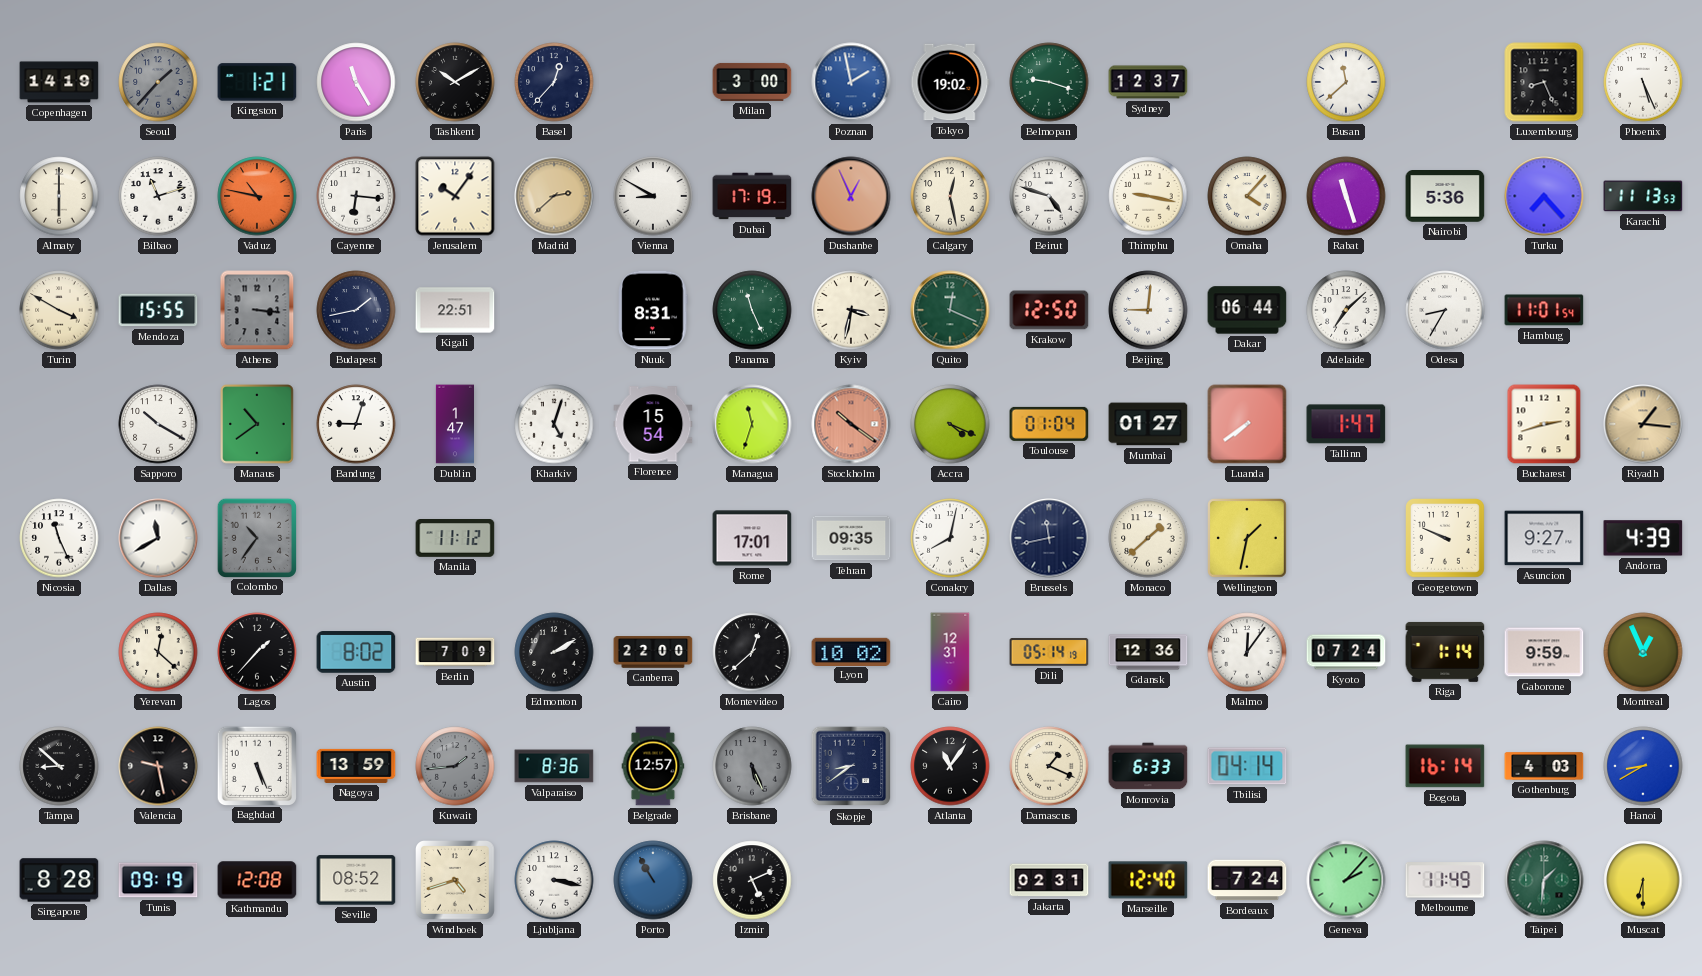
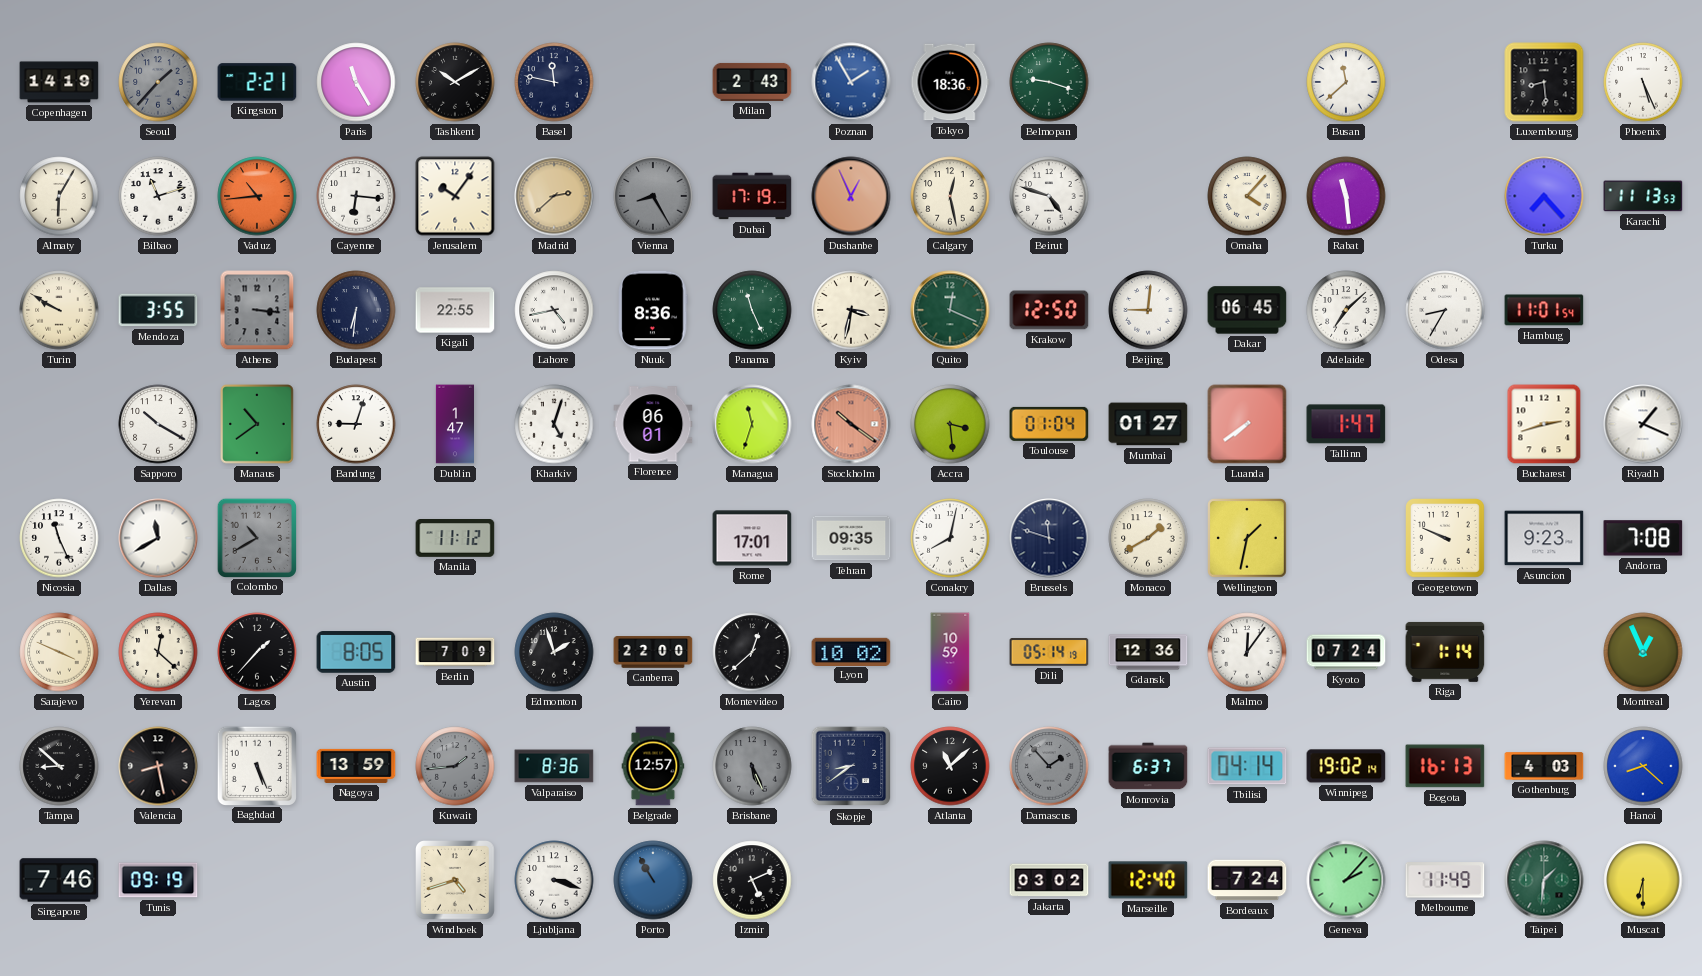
Kingston: 1:21 -> 2:21 (257, 82)
Basel: 12:37 -> 11:47 (554, 82)
Milan: 3:00 -> 2:43 (752, 82)
Poznan: 1:58 -> 1:55 (851, 82)
Tokyo: 19:02 -> 18:36 (950, 82)
Sydney: 12:37 -> none (1148, 82)
Luxembourg: 8:26 -> 8:29 (1544, 82)
Almaty: 6:00 -> 6:05 (59, 196)
Vaduz: 10:47 -> 10:44 (257, 196)
Vienna: 8:50 -> 8:25 (653, 196)
Vienna dial: white -> grey (653, 196)
Thimphu: 9:17 -> none (1148, 196)
Rabat: 11:27 -> 11:29 (1346, 196)
Nairobi: 5:36 -> none (1445, 196)
Turin: 3:50 -> 9:50 (59, 310)
Mendoza: 15:55 -> 3:55 (158, 310)
Budapest: 1:43 -> 6:31 (356, 310)
Kigali: 22:51 -> 22:55 (455, 310)
Lahore: none -> 4:43 (554, 310)
Nuuk: 8:31 -> 8:36 (653, 310)
Dakar: 06:44 -> 06:45 (1247, 310)
Florence: 15:54 -> 06:01 (653, 424)
Accra: 4:19 -> 3:29 (950, 424)
Riyadh: 1:16 -> 1:19 (1643, 424)
Riyadh dial: champagne -> white (1643, 424)
Colombo: 10:36 -> 10:40 (256, 537)
Brussels: 11:43 -> 11:48 (1049, 538)
Monaco: 1:38 -> 1:40 (1148, 538)
Asuncion: 9:27 -> 9:23 (1544, 538)
Andorra: 4:39 -> 7:08 (1643, 538)
Sarajevo: none -> 3:49 (59, 652)
Austin: 8:02 -> 8:05 (356, 652)
Edmonton: 2:10 -> 1:57 (554, 652)
Cairo: 12:31 -> 10:59 (950, 652)
Gaborone: 9:59 -> none (1544, 652)
Valencia: 9:28 -> 8:28 (158, 766)
Atlanta: 11:06 -> 11:08 (950, 766)
Damascus: 1:19 -> 1:53 (1049, 766)
Damascus dial: cream -> grey (1049, 766)
Monrovia: 6:33 -> 6:37 (1148, 766)
Winnipeg: none -> 19:02 (1346, 766)
Bogota: 16:14 -> 16:13 (1445, 766)
Hanoi: 8:40 -> 8:22 (1643, 766)
Singapore: 8:28 -> 7:46 (59, 880)
Kathmandu: 12:08 -> none (257, 880)
Seville: 08:52 -> none (356, 880)
Ljubljana: 3:17 -> 3:18 (554, 880)
Jakarta: 02:31 -> 03:02 (1049, 880)
